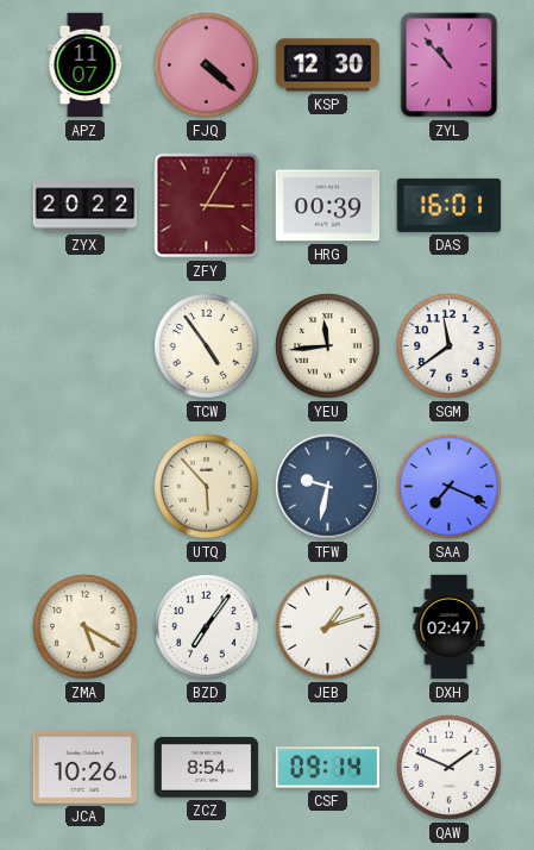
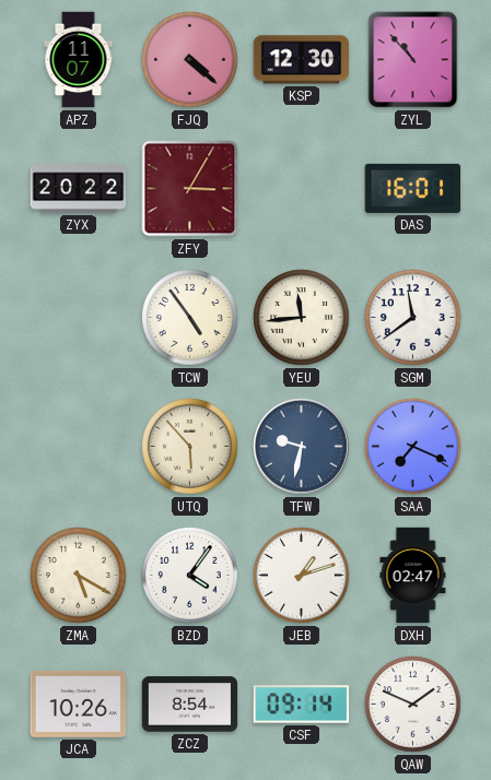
HRG: 00:39 -> none (328, 206)
BZD: 7:06 -> 4:06 (190, 576)
